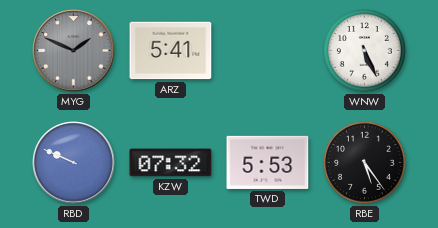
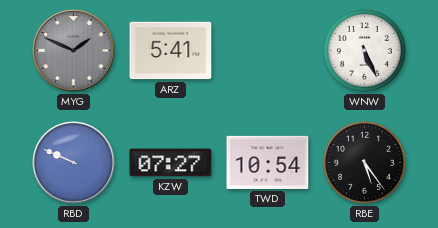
KZW: 07:32 -> 07:27 (171, 163)
TWD: 5:53 -> 10:54 (268, 162)
